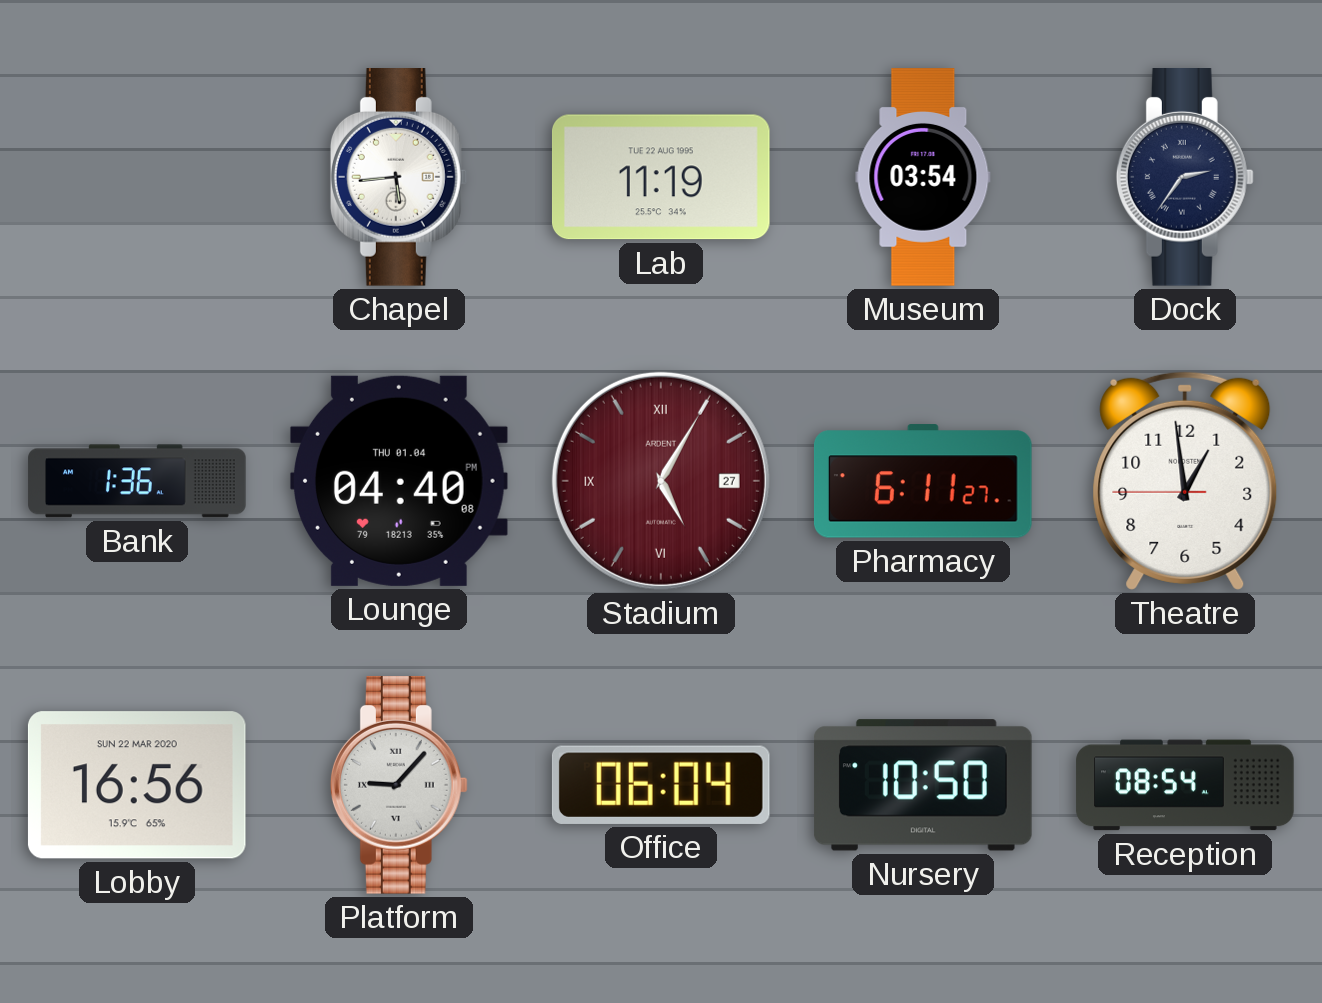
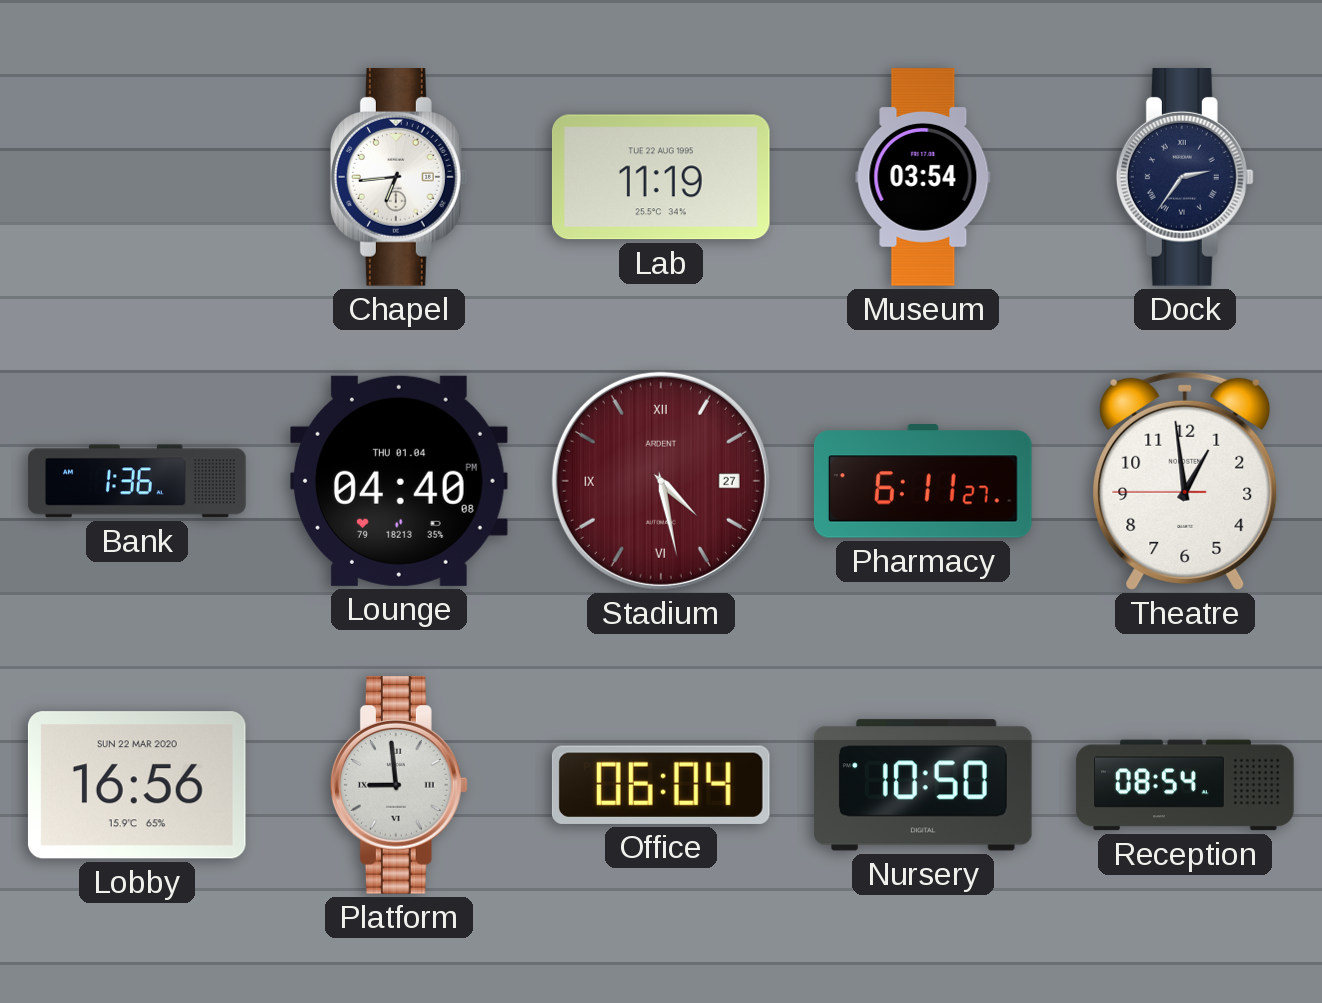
Chapel: 5:44 -> 6:44 (399, 178)
Stadium: 5:05 -> 4:28 (661, 481)
Platform: 9:07 -> 8:59 (399, 786)
